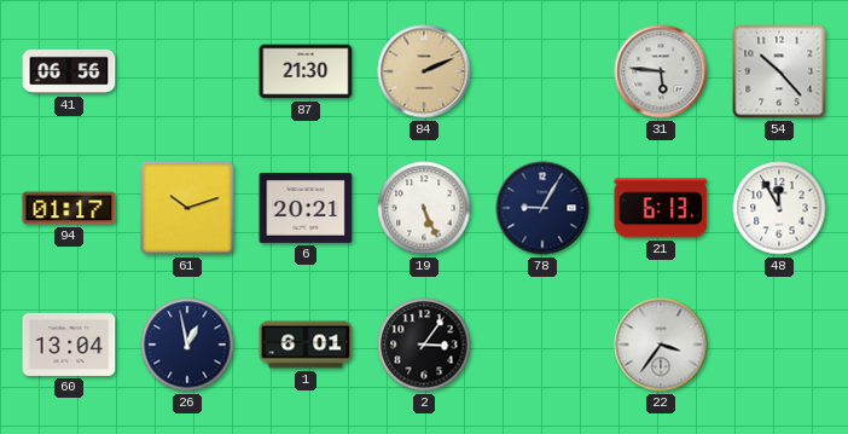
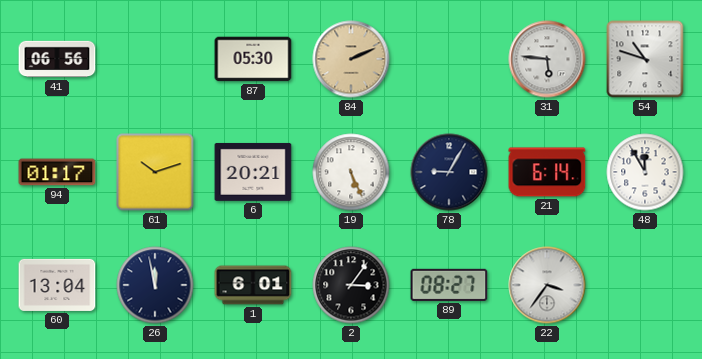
87: 21:30 -> 05:30 (253, 59)
54: 10:23 -> 10:48 (645, 59)
21: 6:13 -> 6:14 (547, 172)
26: 12:58 -> 11:58 (155, 285)
89: none -> 08:27 (449, 285)
